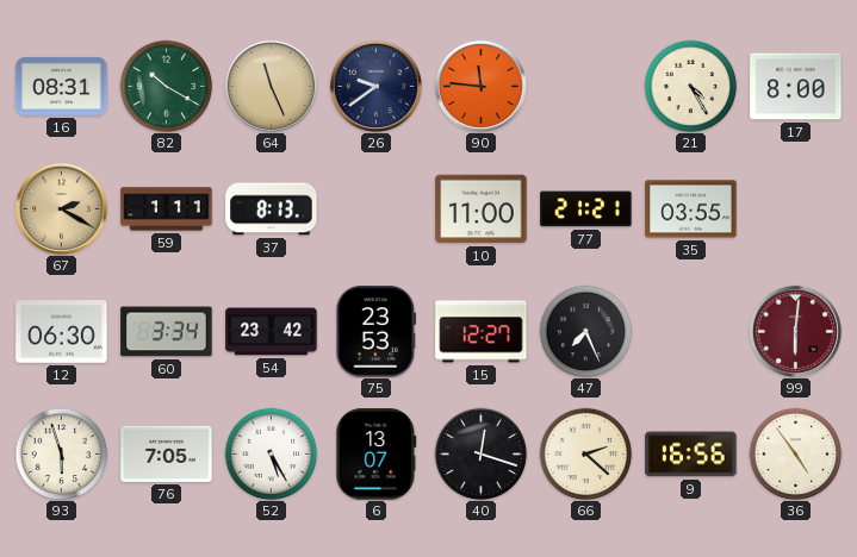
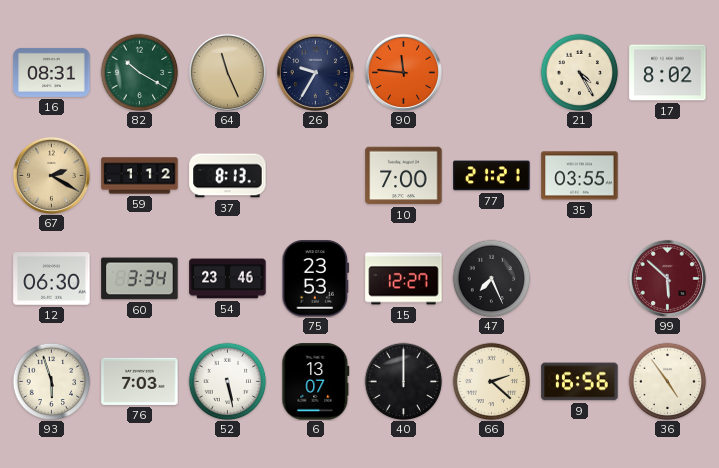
26: 9:39 -> 9:35 (315, 72)
17: 8:00 -> 8:02 (668, 73)
59: 1:11 -> 1:12 (140, 176)
10: 11:00 -> 7:00 (404, 176)
54: 23:42 -> 23:46 (228, 279)
99: 6:01 -> 5:52 (667, 278)
76: 7:05 -> 7:03 (140, 381)
52: 5:25 -> 5:28 (227, 381)
40: 12:18 -> 12:00 (403, 381)
